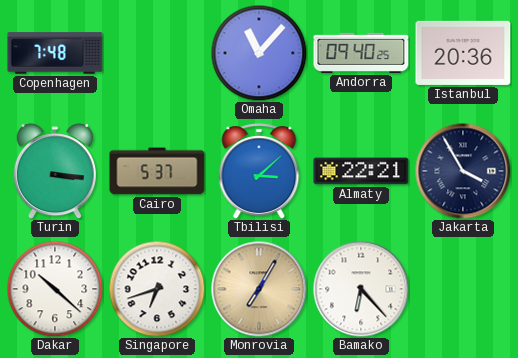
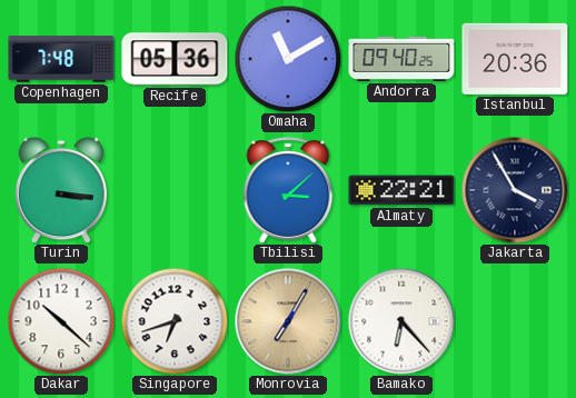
Recife: none -> 05:36 (175, 59)
Omaha: 11:07 -> 11:10 (288, 59)
Cairo: 5:37 -> none (157, 171)
